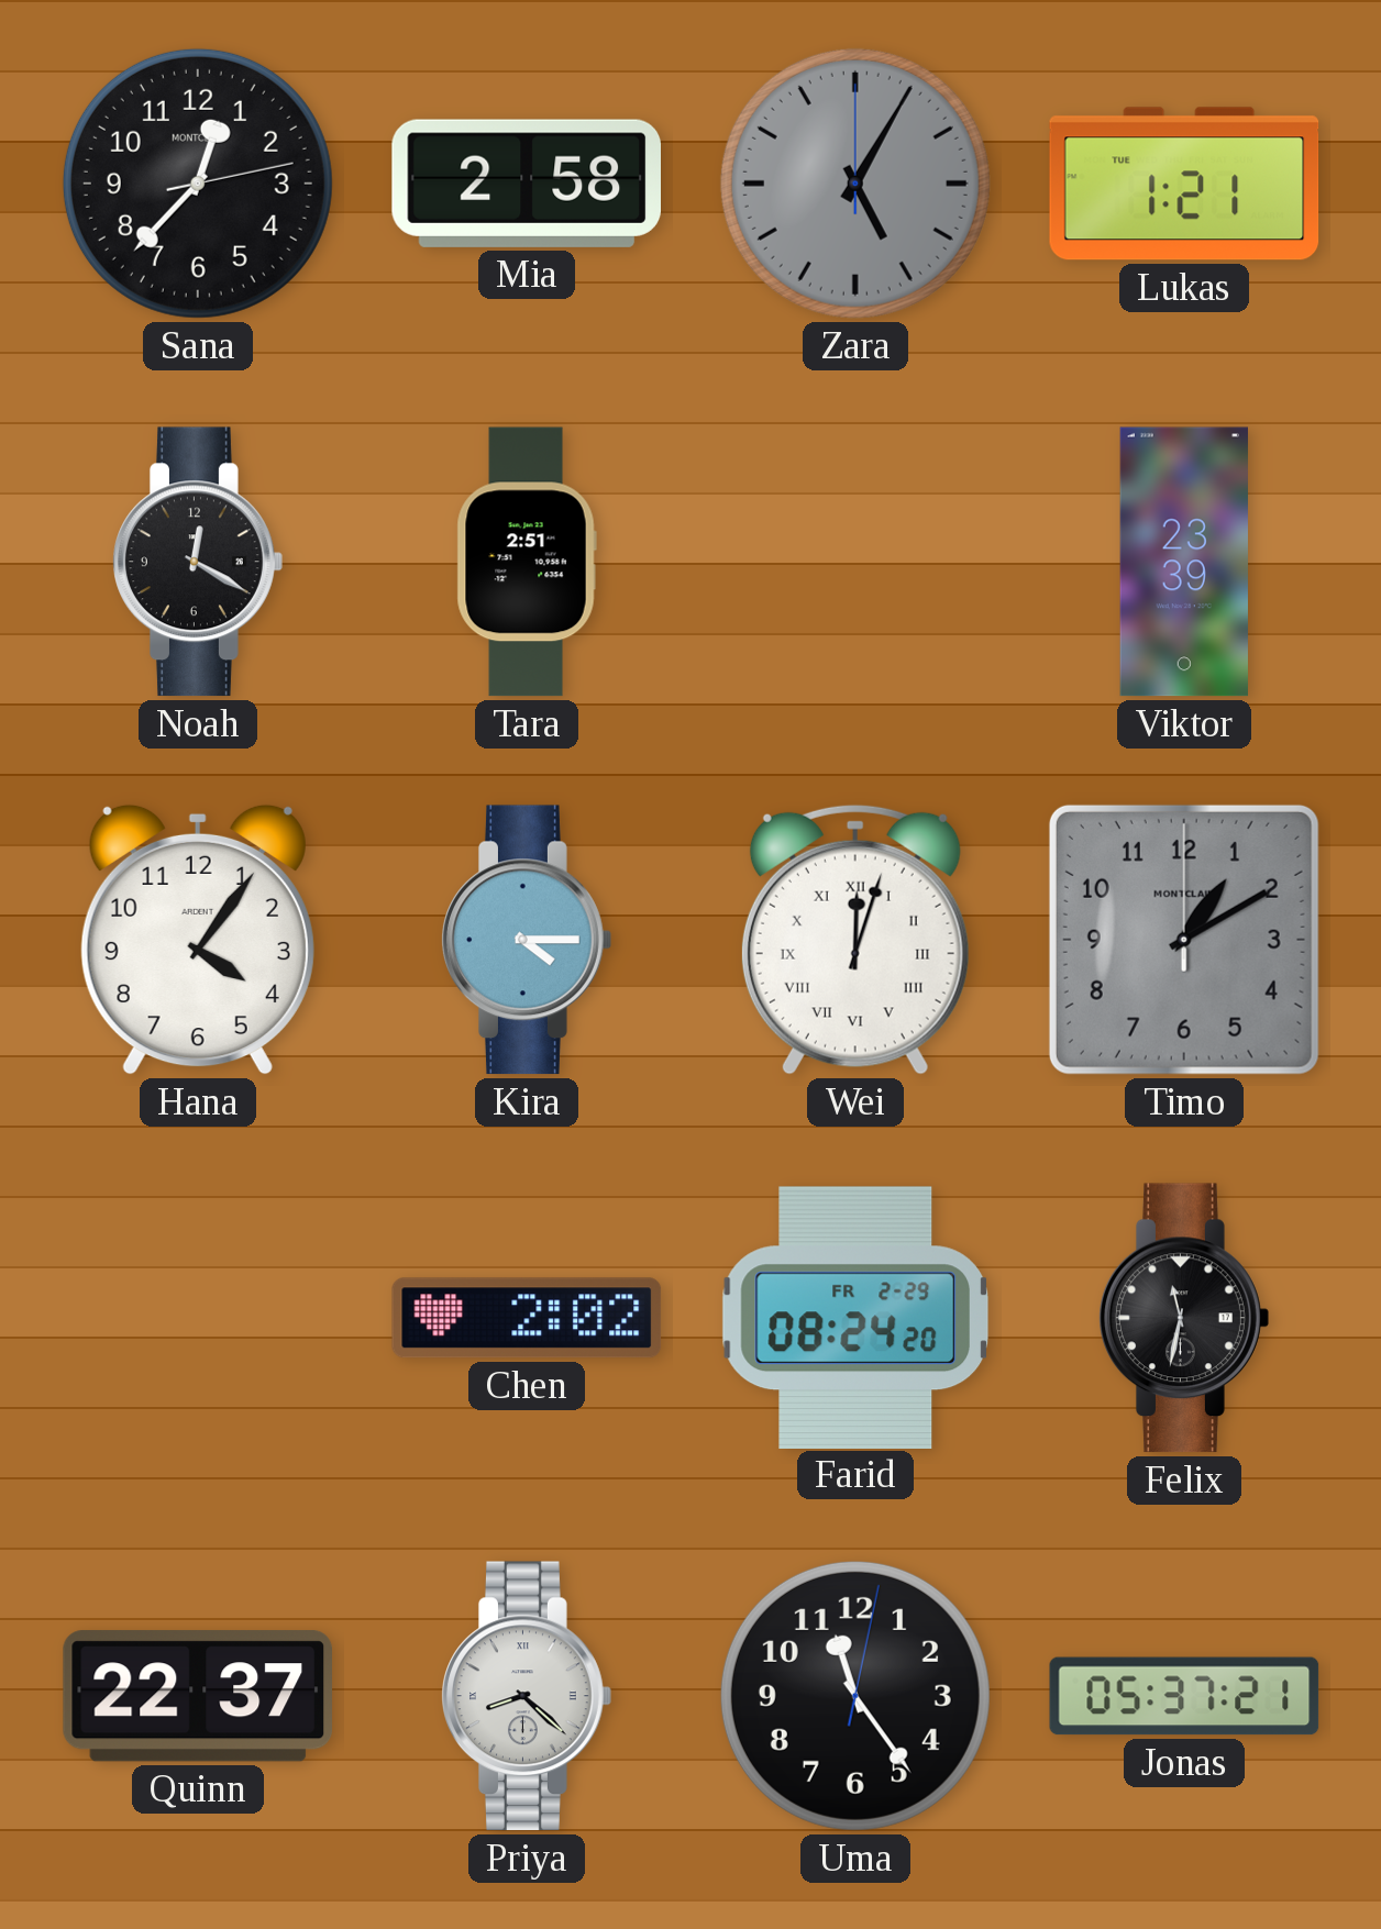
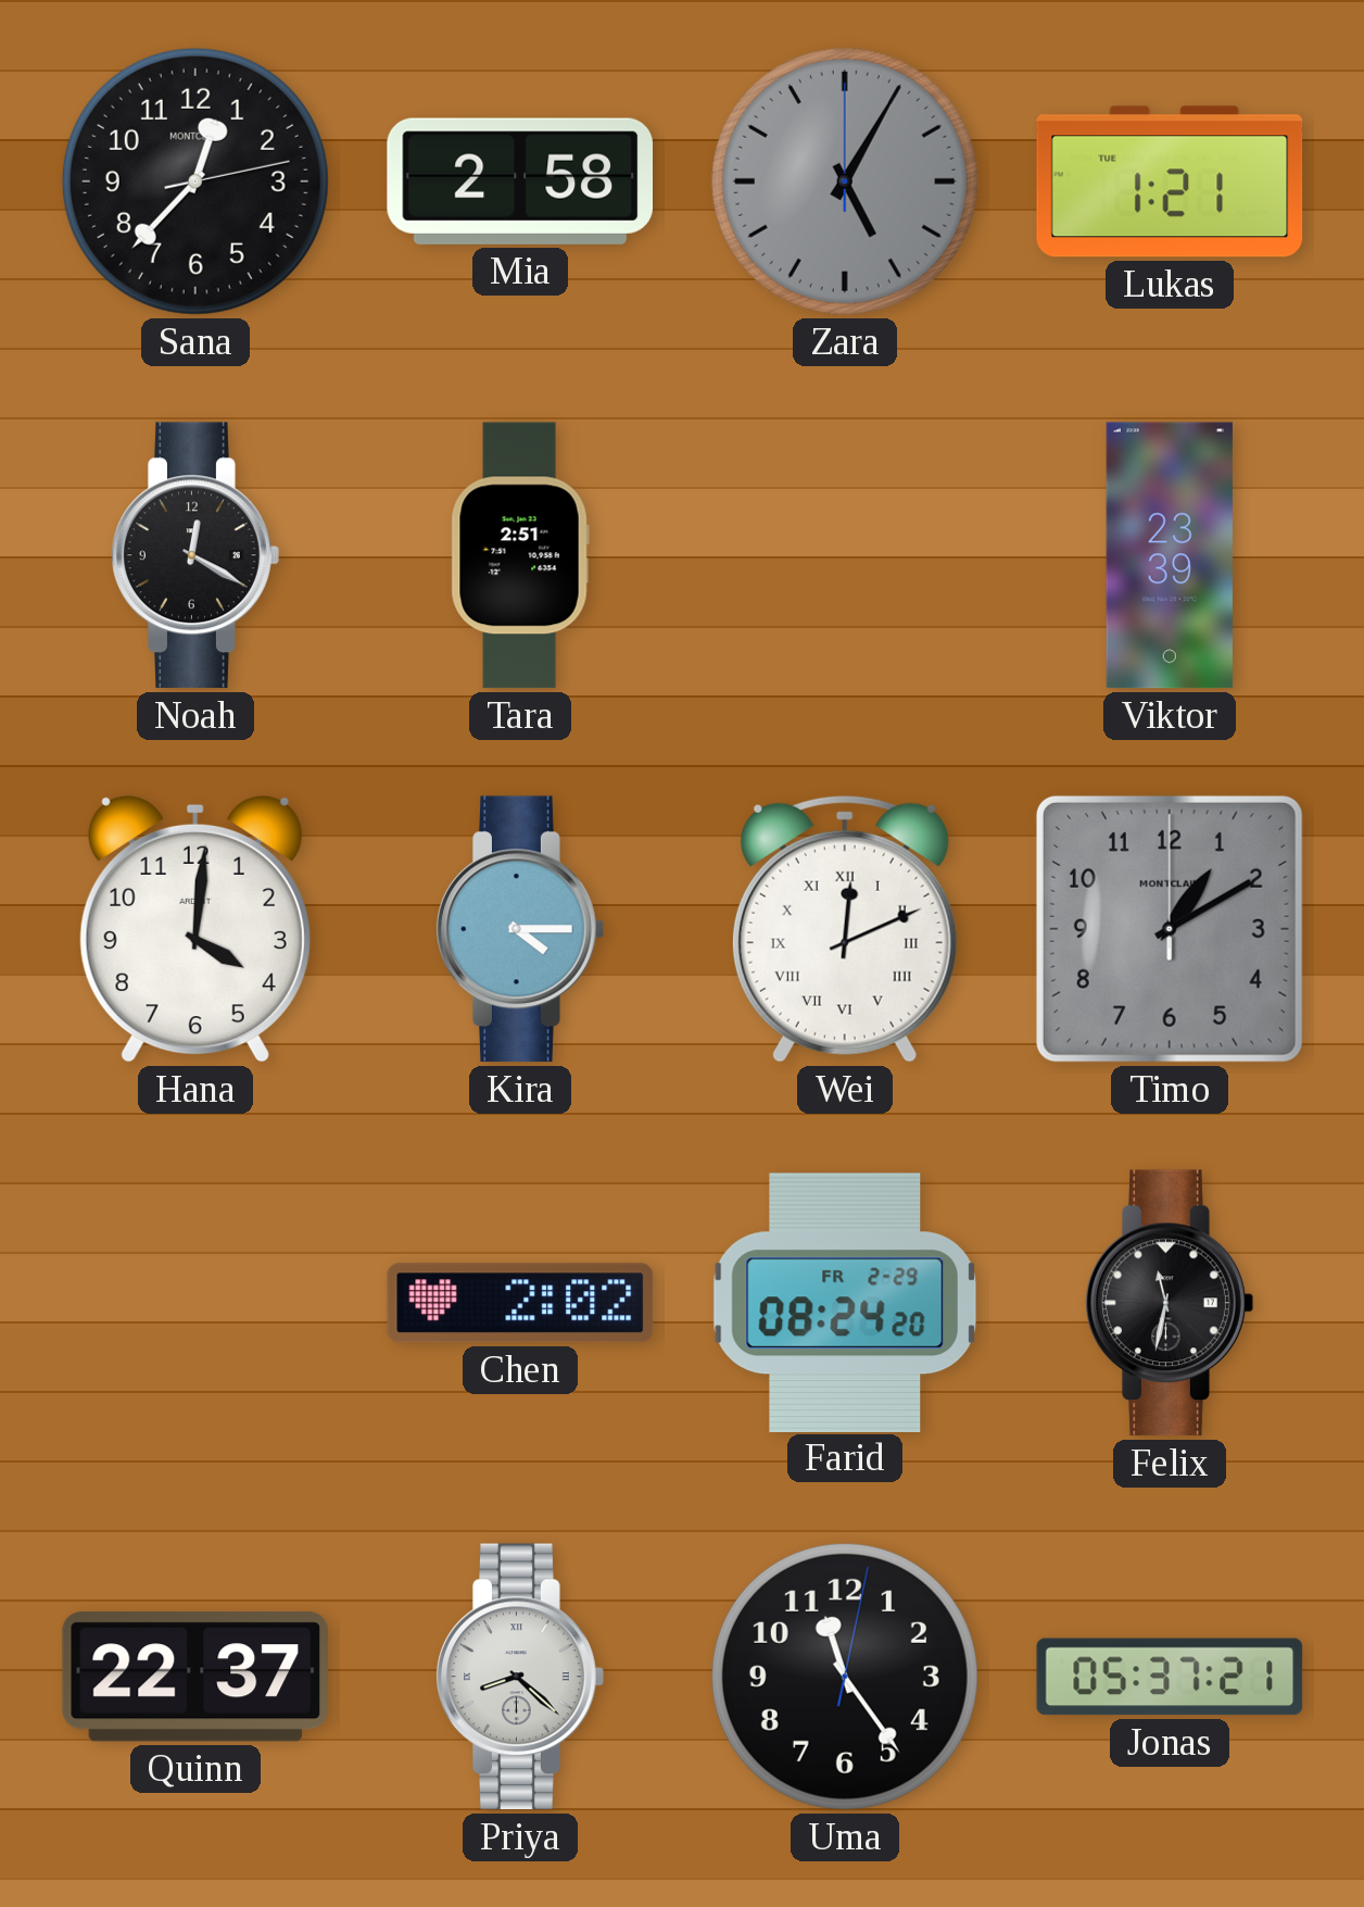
Hana: 4:06 -> 4:01 (195, 929)
Wei: 12:03 -> 12:11 (845, 929)
